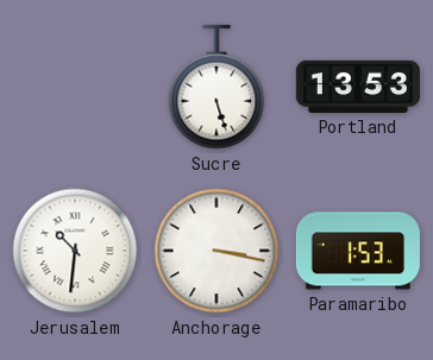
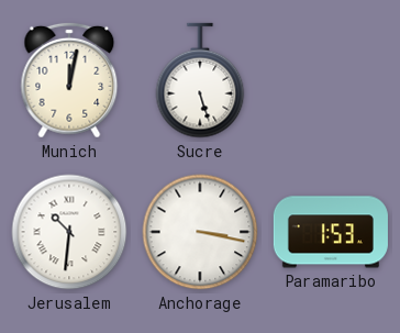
Munich: none -> 12:02 (69, 80)
Portland: 13:53 -> none (358, 87)
